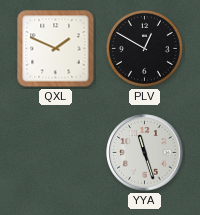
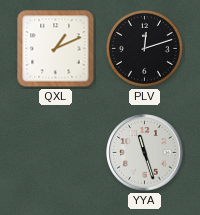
QXL: 1:49 -> 1:11 (56, 49)
PLV: 12:50 -> 12:12 (144, 48)
